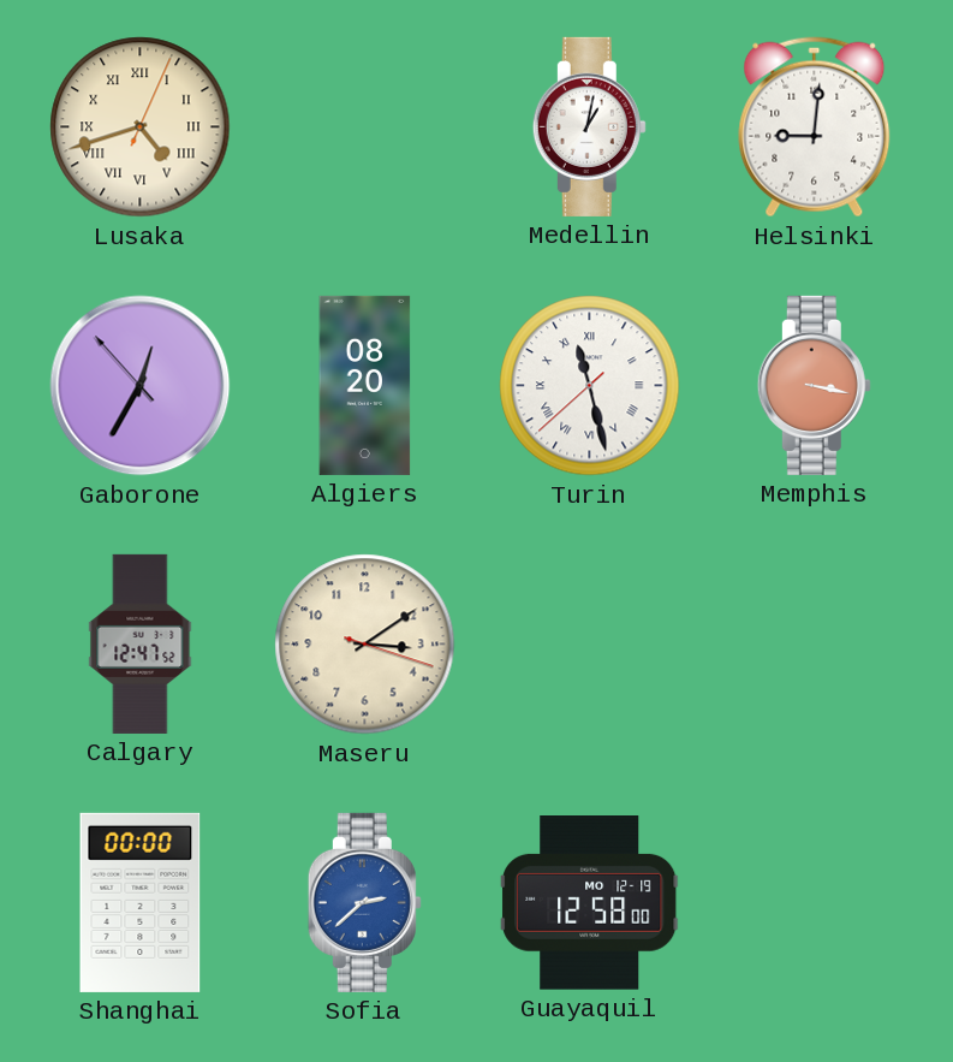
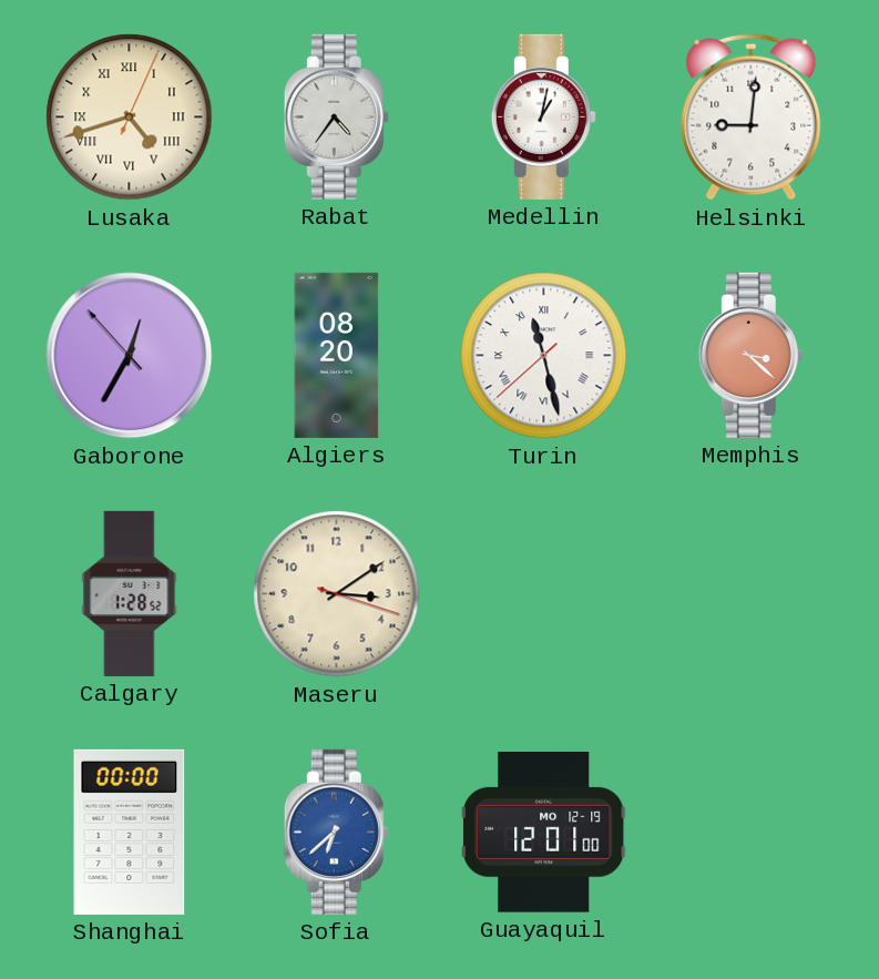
Rabat: none -> 4:36 (336, 116)
Memphis: 3:17 -> 3:22 (750, 355)
Calgary: 12:47 -> 1:28 (130, 593)
Sofia: 2:38 -> 6:38 (336, 832)
Guayaquil: 12:58 -> 12:01 (544, 833)
